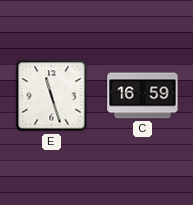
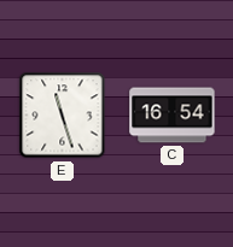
C: 16:59 -> 16:54 (173, 116)
